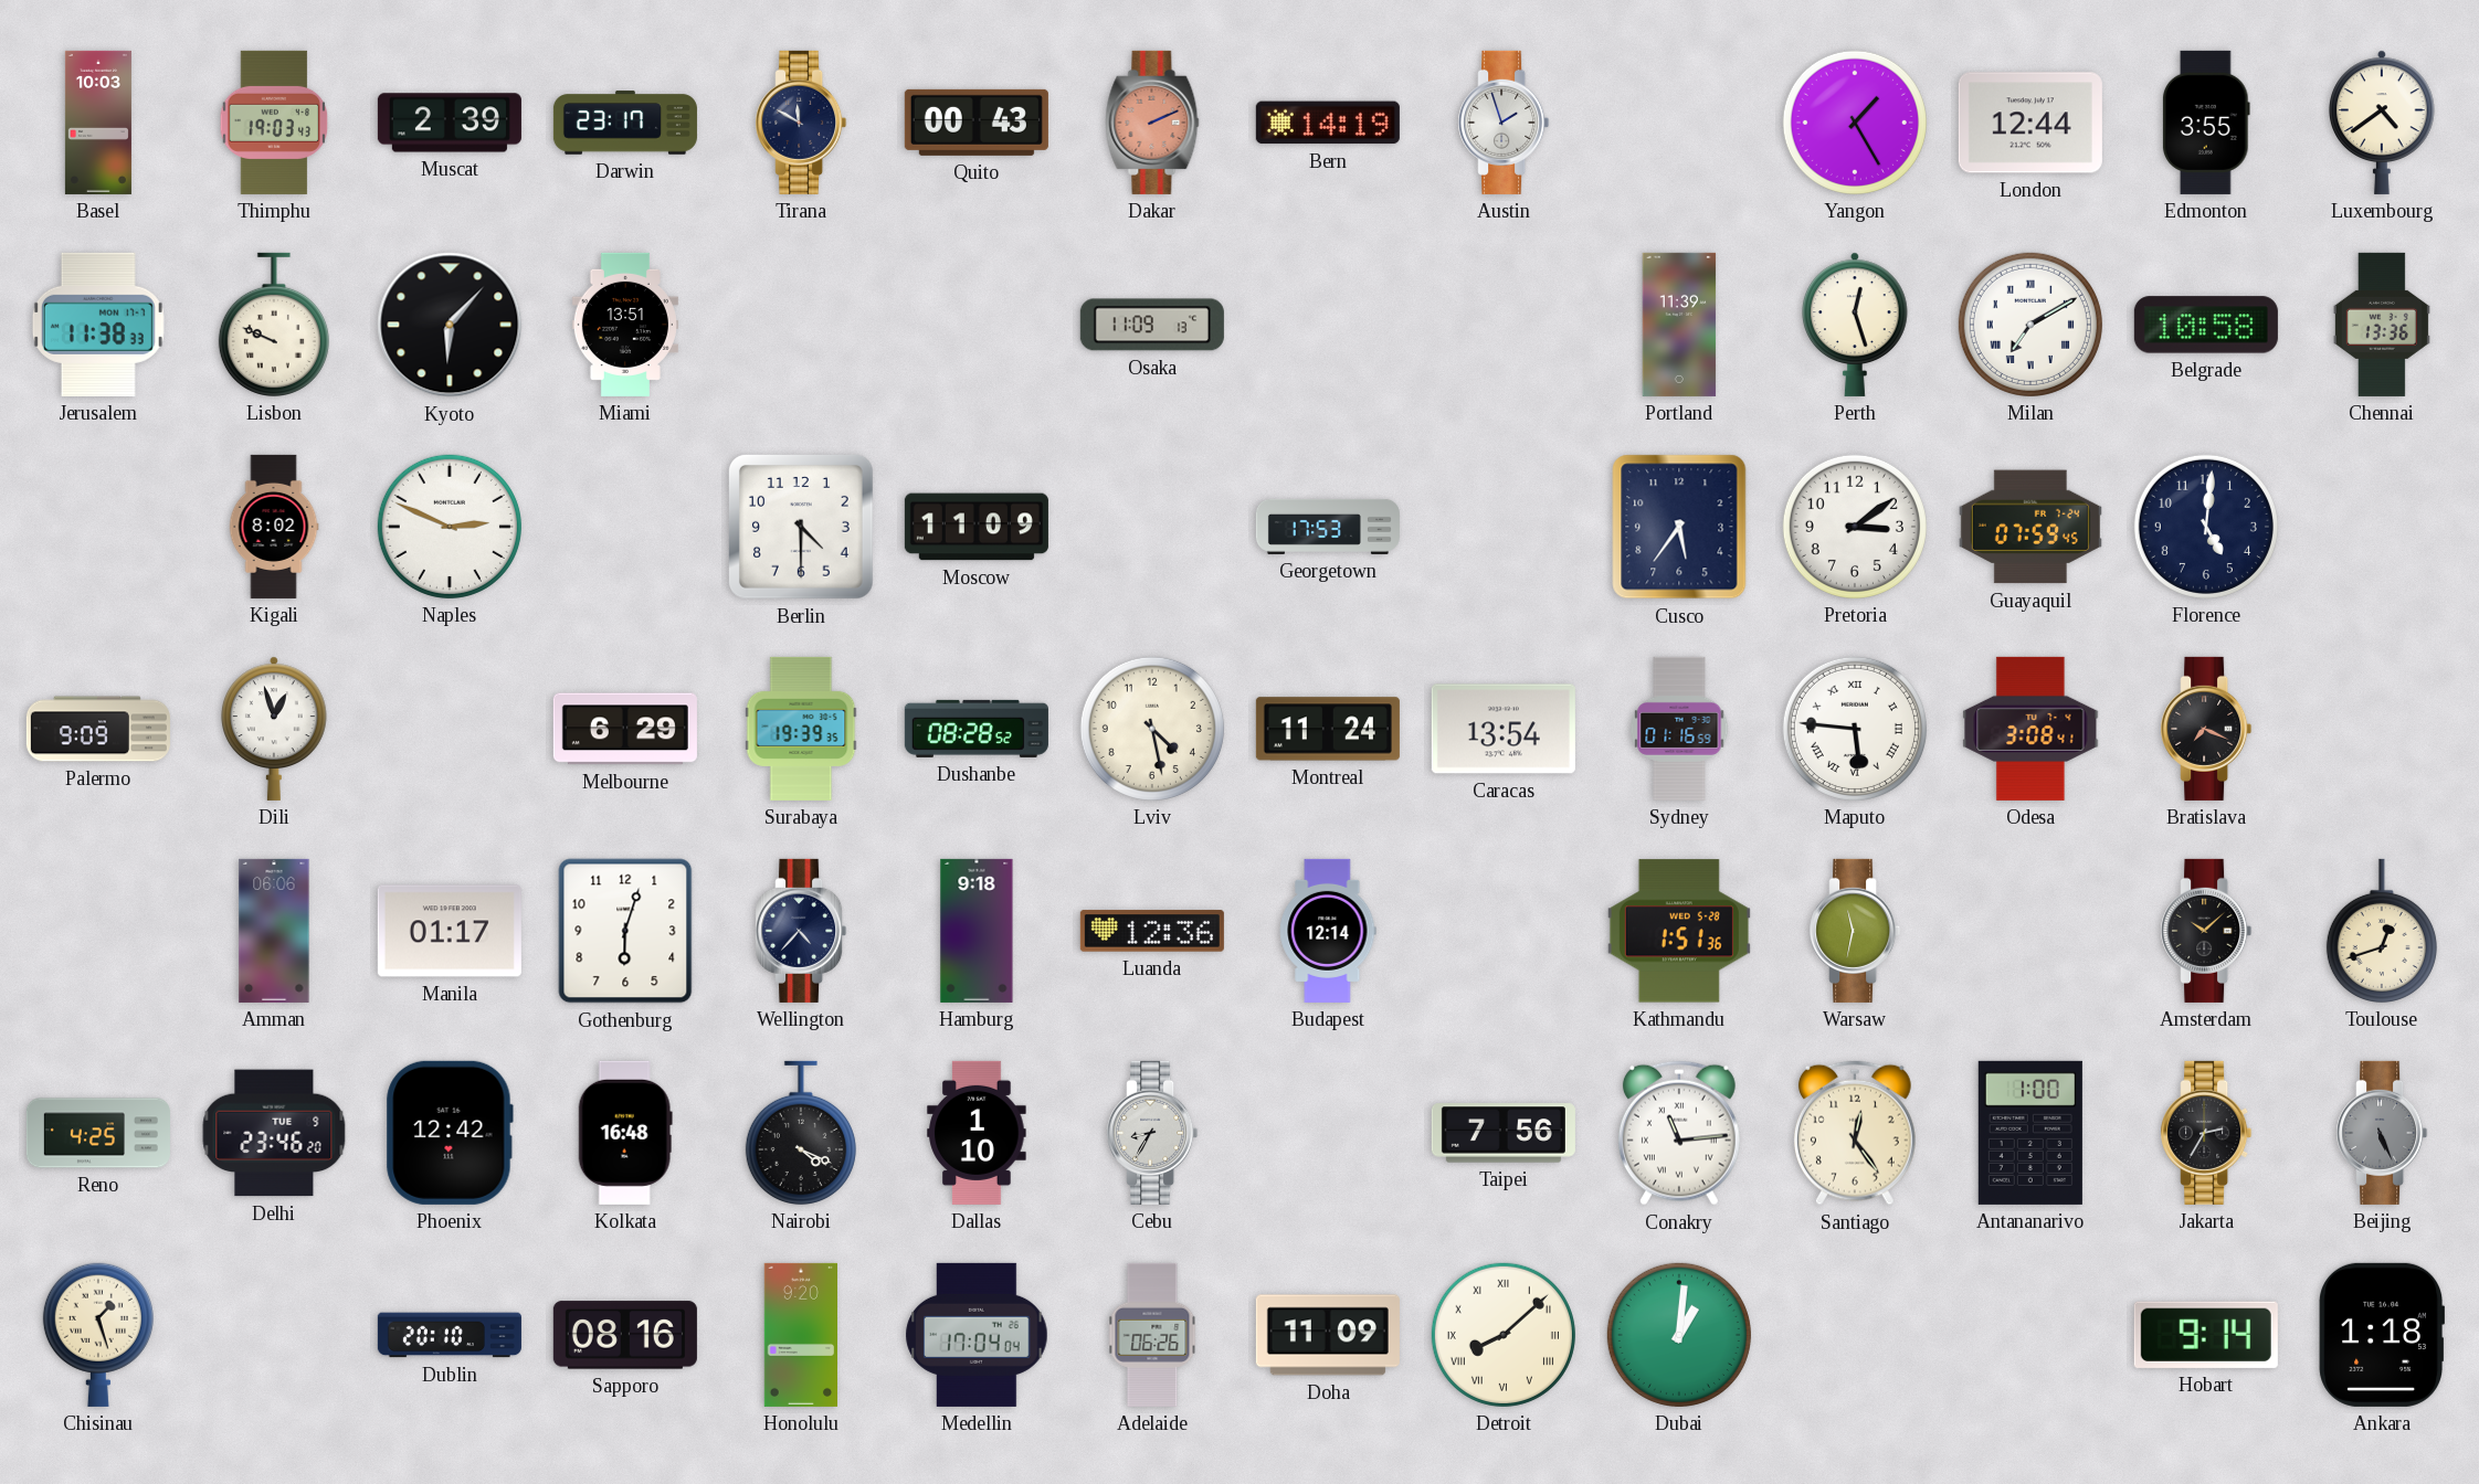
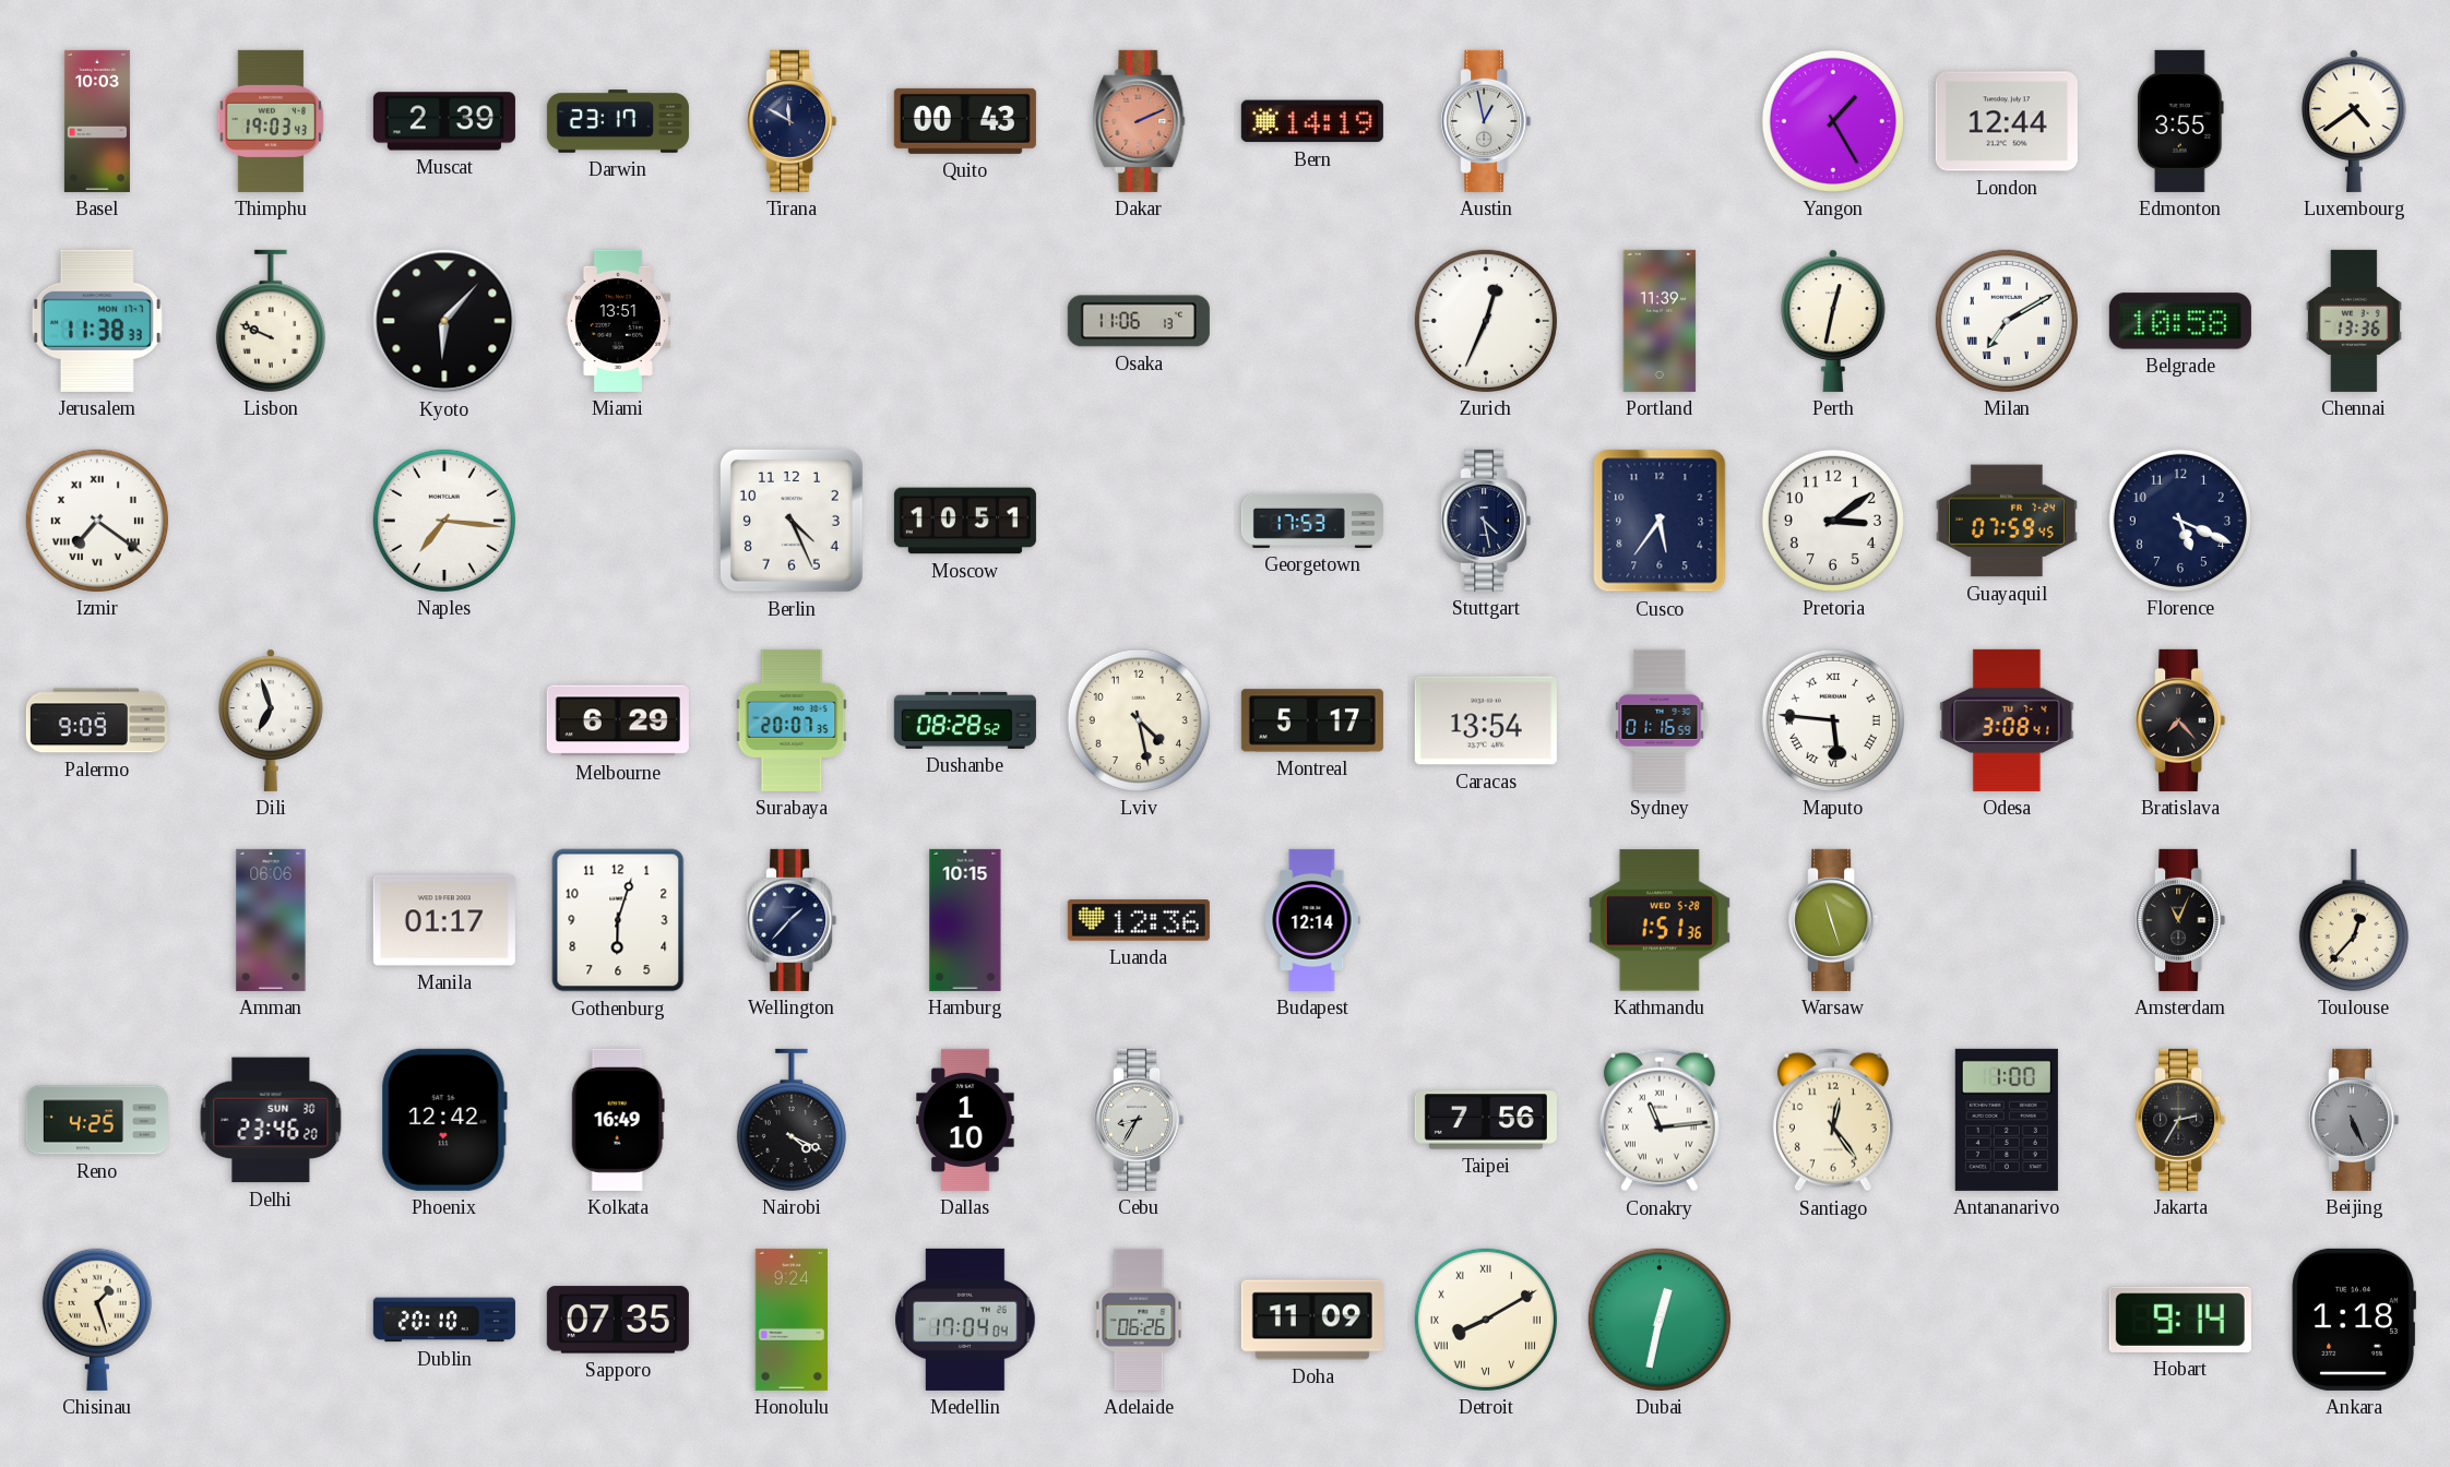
Austin: 1:57 -> 12:58 (1486, 121)
Osaka: 11:09 -> 11:06 (1139, 321)
Zurich: none -> 12:34 (1486, 321)
Perth: 12:27 -> 12:32 (1833, 321)
Izmir: none -> 7:21 (97, 521)
Kigali: 8:02 -> none (274, 527)
Naples: 2:49 -> 7:16 (444, 521)
Berlin: 4:30 -> 4:26 (792, 521)
Moscow: 11:09 -> 10:51 (965, 521)
Stuttgart: none -> 4:28 (1486, 521)
Florence: 5:01 -> 5:19 (2180, 521)
Dili: 12:57 -> 6:57 (271, 720)
Surabaya: 19:39 -> 20:07 (792, 720)
Montreal: 11:24 -> 5:17 (1312, 720)
Bratislava: 7:19 -> 7:23 (2180, 720)
Wellington: 4:37 -> 1:37 (792, 920)
Hamburg: 9:18 -> 10:15 (965, 920)
Warsaw: 11:32 -> 11:27 (1833, 920)
Amsterdam: 10:08 -> 11:04 (2180, 920)
Toulouse: 12:42 -> 12:37 (2354, 920)
Delhi date: TUE 9 -> SUN 30 (271, 1120)
Kolkata: 16:48 -> 16:49 (618, 1120)
Sapporo: 08:16 -> 07:35 (618, 1320)
Honolulu: 9:20 -> 9:24 (792, 1320)
Detroit: 8:08 -> 8:10 (1486, 1320)
Dubai: 1:01 -> 12:32 (1660, 1320)
